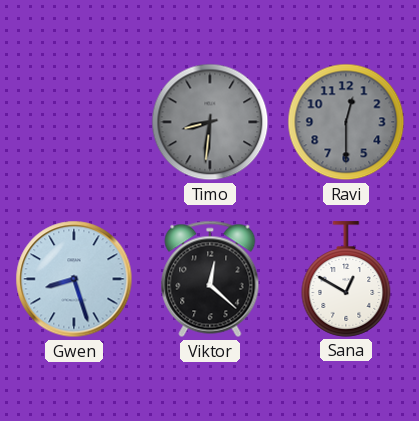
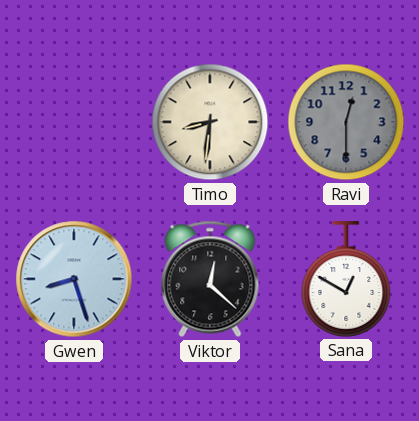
Timo dial: grey -> cream (210, 122)
